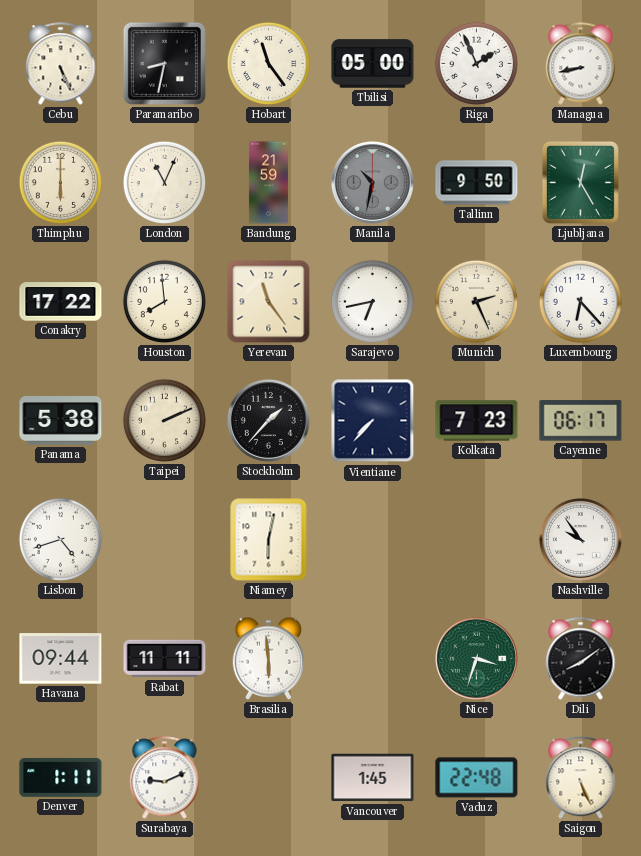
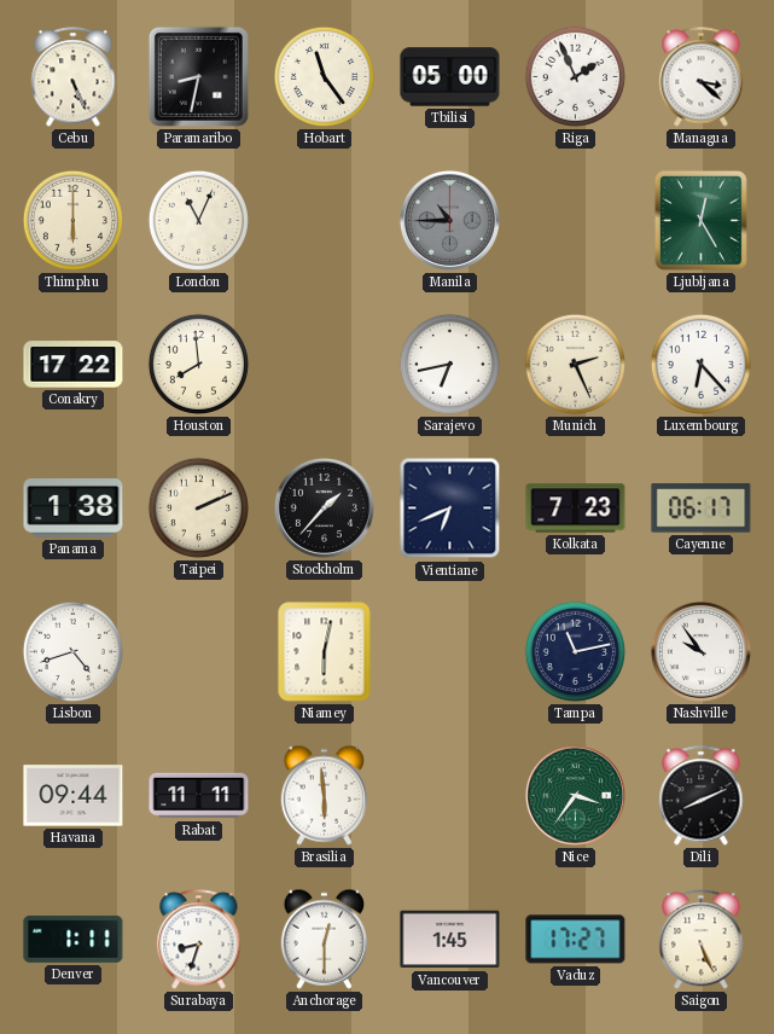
Managua: 8:43 -> 3:22 (702, 77)
Bandung: 21:59 -> none (268, 183)
Manila: 10:32 -> 10:45 (449, 220)
Tallinn: 9:50 -> none (477, 183)
Yerevan: 11:24 -> none (269, 302)
Panama: 5:38 -> 1:38 (74, 509)
Vientiane: 7:37 -> 6:41 (450, 509)
Tampa: none -> 11:13 (575, 651)
Nice: 3:33 -> 3:36 (575, 795)
Dili: 8:09 -> 8:11 (702, 796)
Surabaya: 9:11 -> 8:33 (199, 940)
Anchorage: none -> 12:30 (325, 939)
Vaduz: 22:48 -> 17:27 (576, 940)
